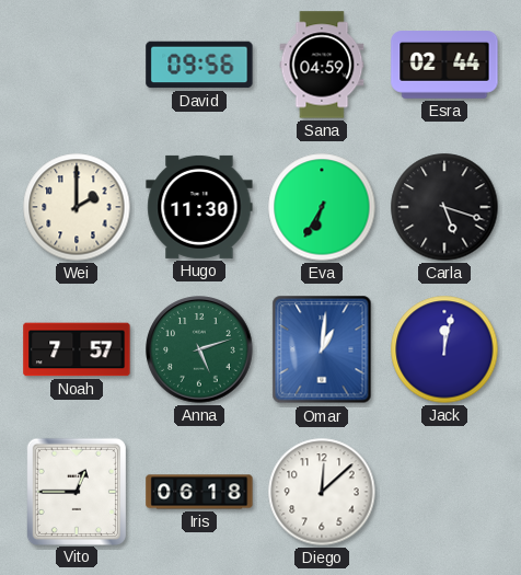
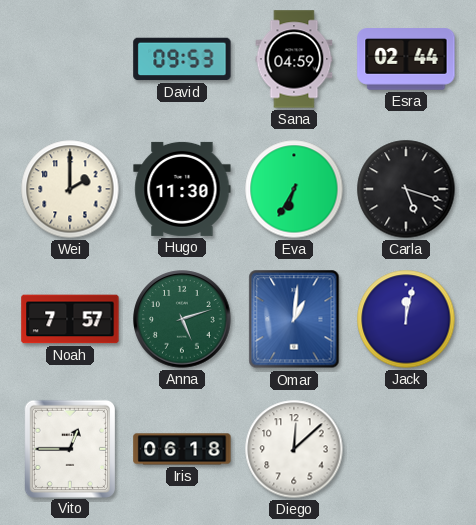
David: 09:56 -> 09:53 (182, 59)
